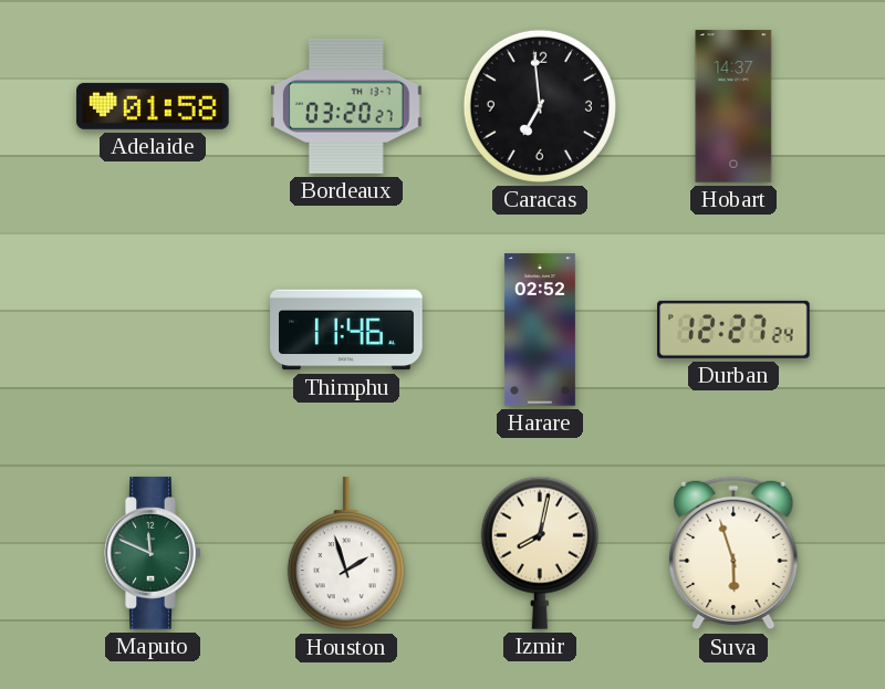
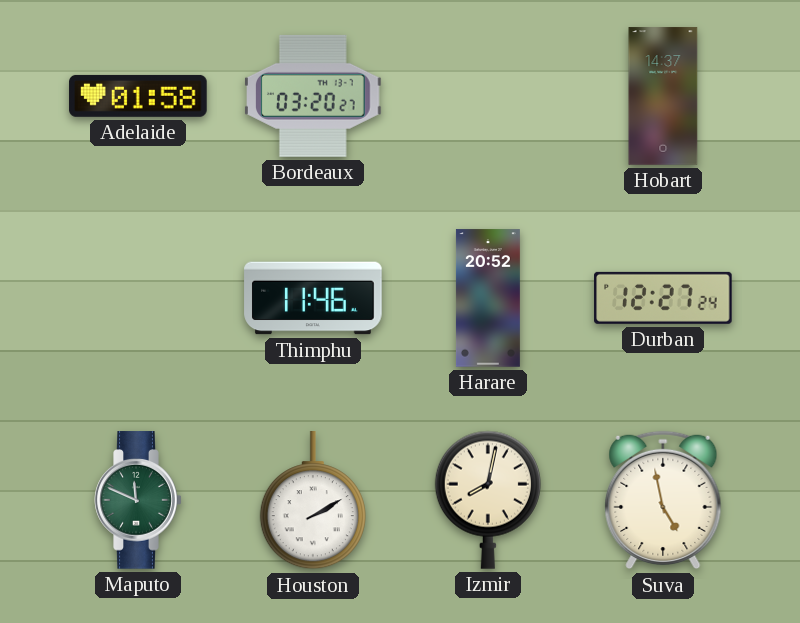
Caracas: 6:59 -> none (540, 106)
Harare: 02:52 -> 20:52 (488, 298)
Houston: 1:57 -> 2:10 (313, 501)
Suva: 5:57 -> 4:58 (663, 500)
